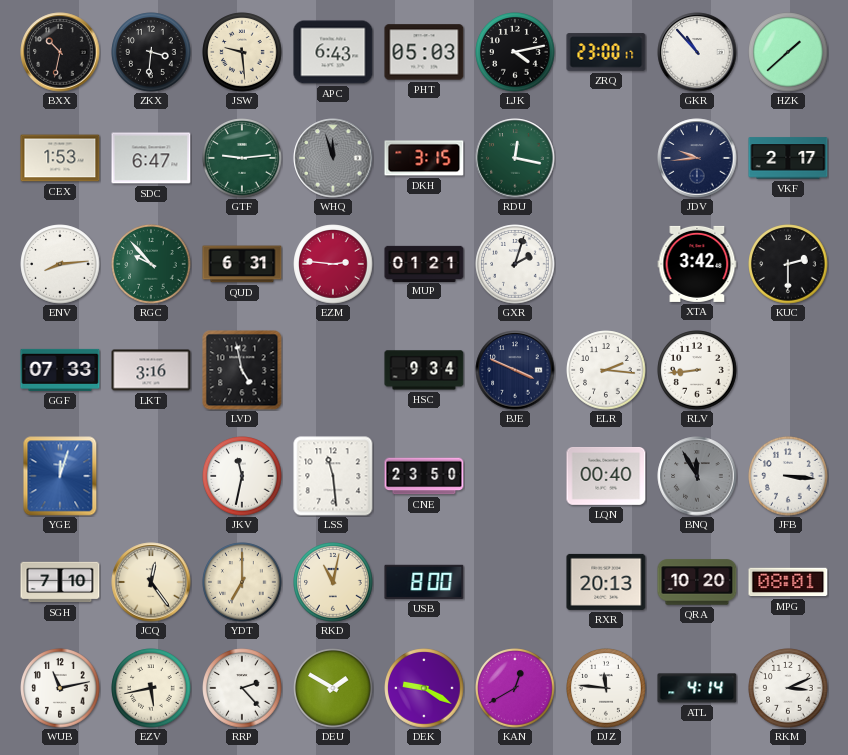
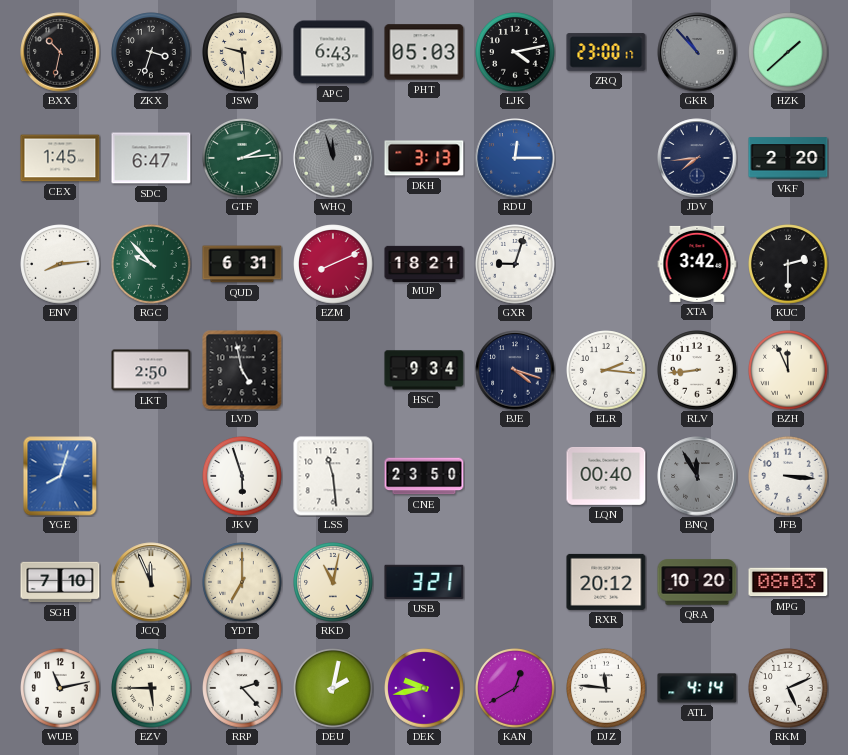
ZKX: 3:31 -> 3:33 (151, 52)
GKR dial: white -> grey (697, 52)
CEX: 1:53 -> 1:45 (60, 158)
GTF: 9:14 -> 2:14 (242, 158)
DKH: 3:15 -> 3:13 (424, 158)
RDU: 12:17 -> 12:15 (515, 158)
RDU dial: green -> blue (515, 158)
JDV: 9:44 -> 7:44 (697, 158)
VKF: 2:17 -> 2:20 (788, 158)
EZM: 2:46 -> 8:11 (333, 264)
MUP: 01:21 -> 18:21 (424, 263)
GXR: 2:03 -> 9:03 (515, 264)
GGF: 07:33 -> none (60, 370)
LKT: 3:16 -> 2:50 (151, 370)
BJE: 3:49 -> 4:18 (515, 370)
BZH: none -> 11:56 (788, 370)
YGE: 12:03 -> 8:03 (60, 476)
JKV: 11:32 -> 5:57 (242, 476)
JCQ: 12:24 -> 11:56 (151, 582)
USB: 8:00 -> 3:21 (424, 582)
RXR: 20:13 -> 20:12 (606, 582)
MPG: 08:01 -> 08:03 (788, 582)
EZV: 5:43 -> 5:45 (151, 688)
DEU: 1:50 -> 2:02 (333, 688)
DEK: 9:20 -> 9:43 (424, 688)
RKM: 3:11 -> 5:11 (788, 688)
